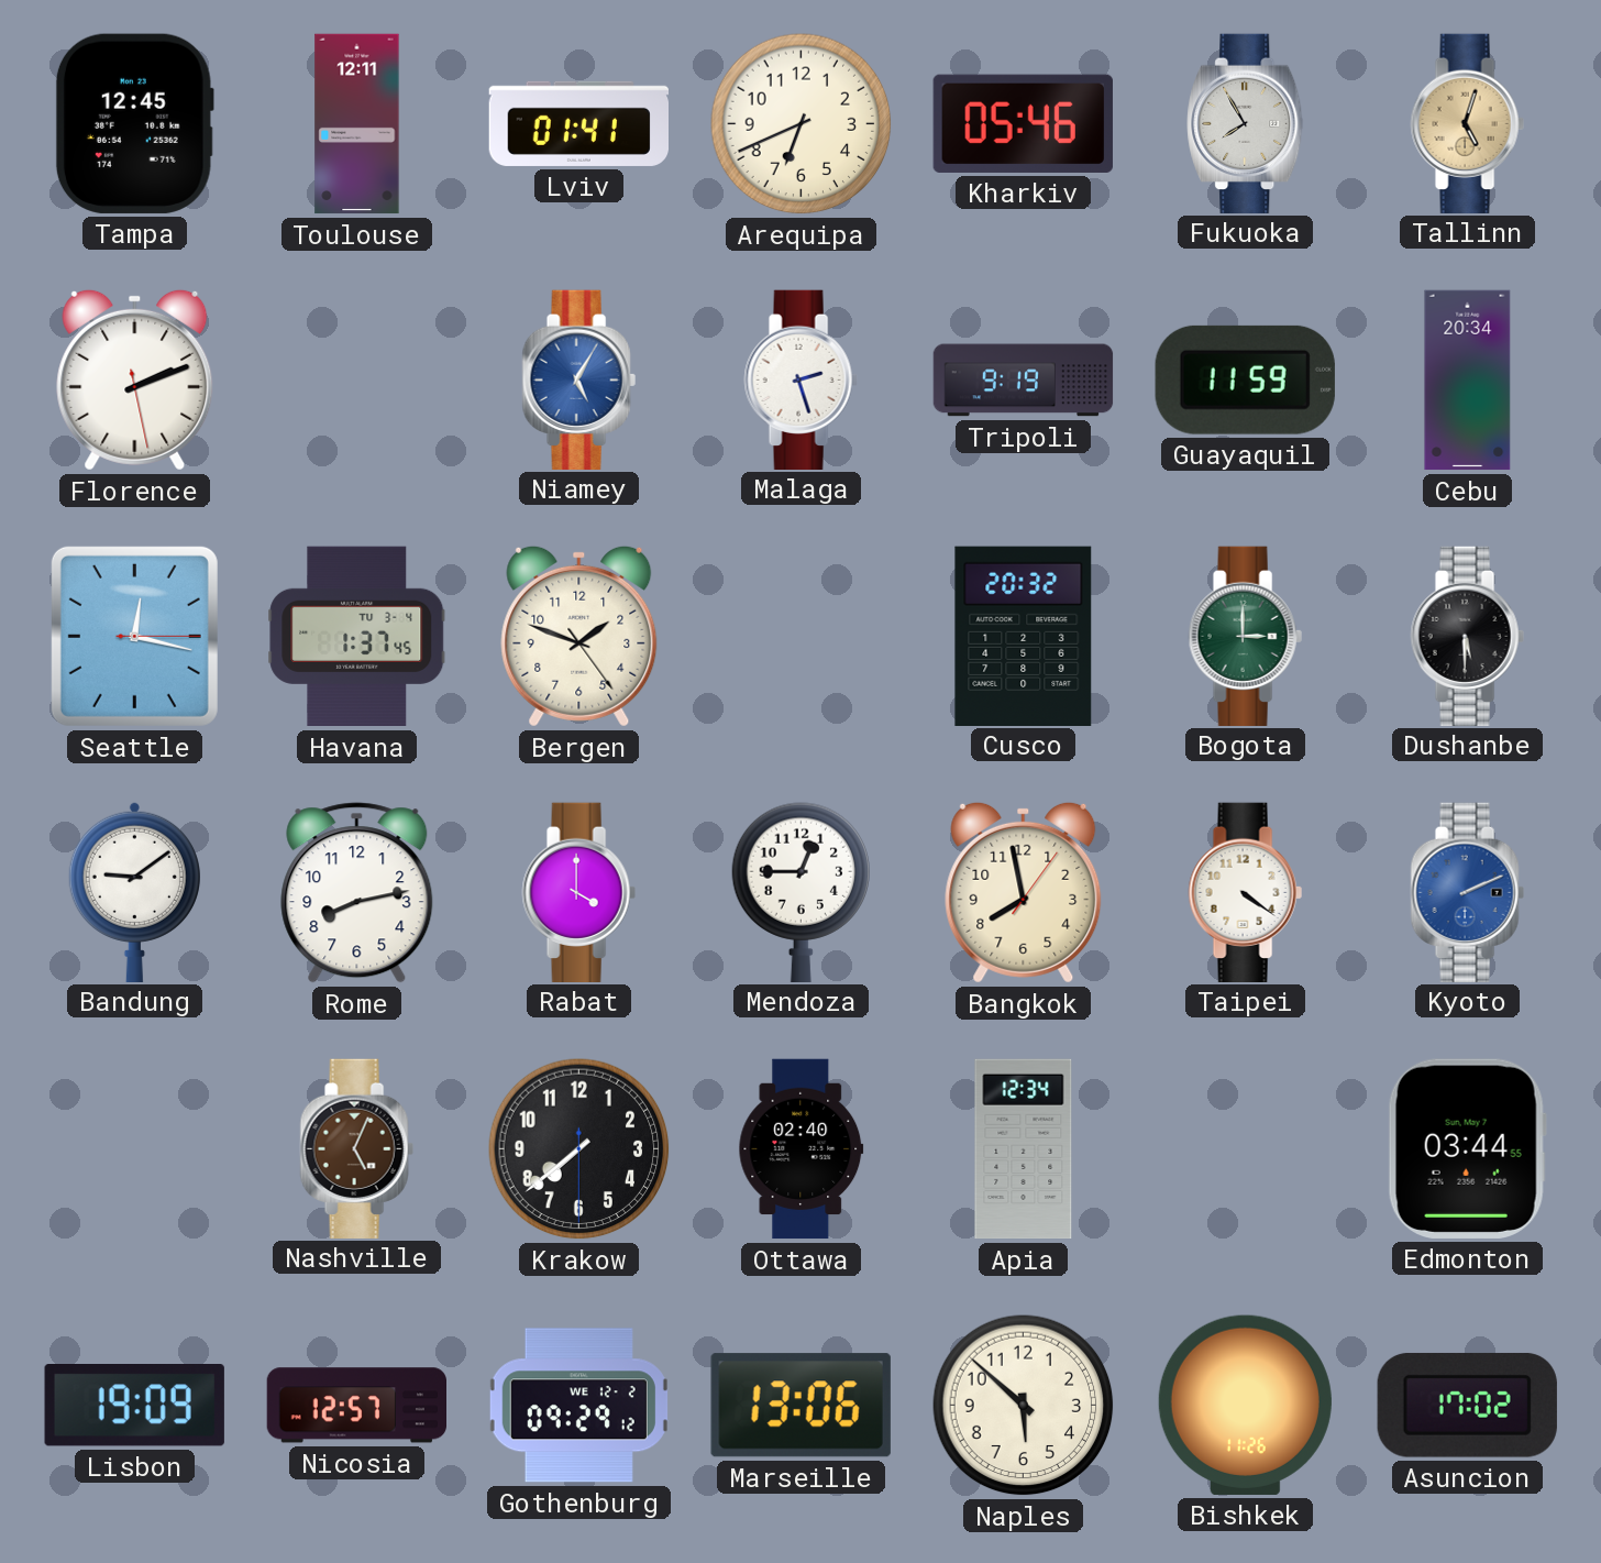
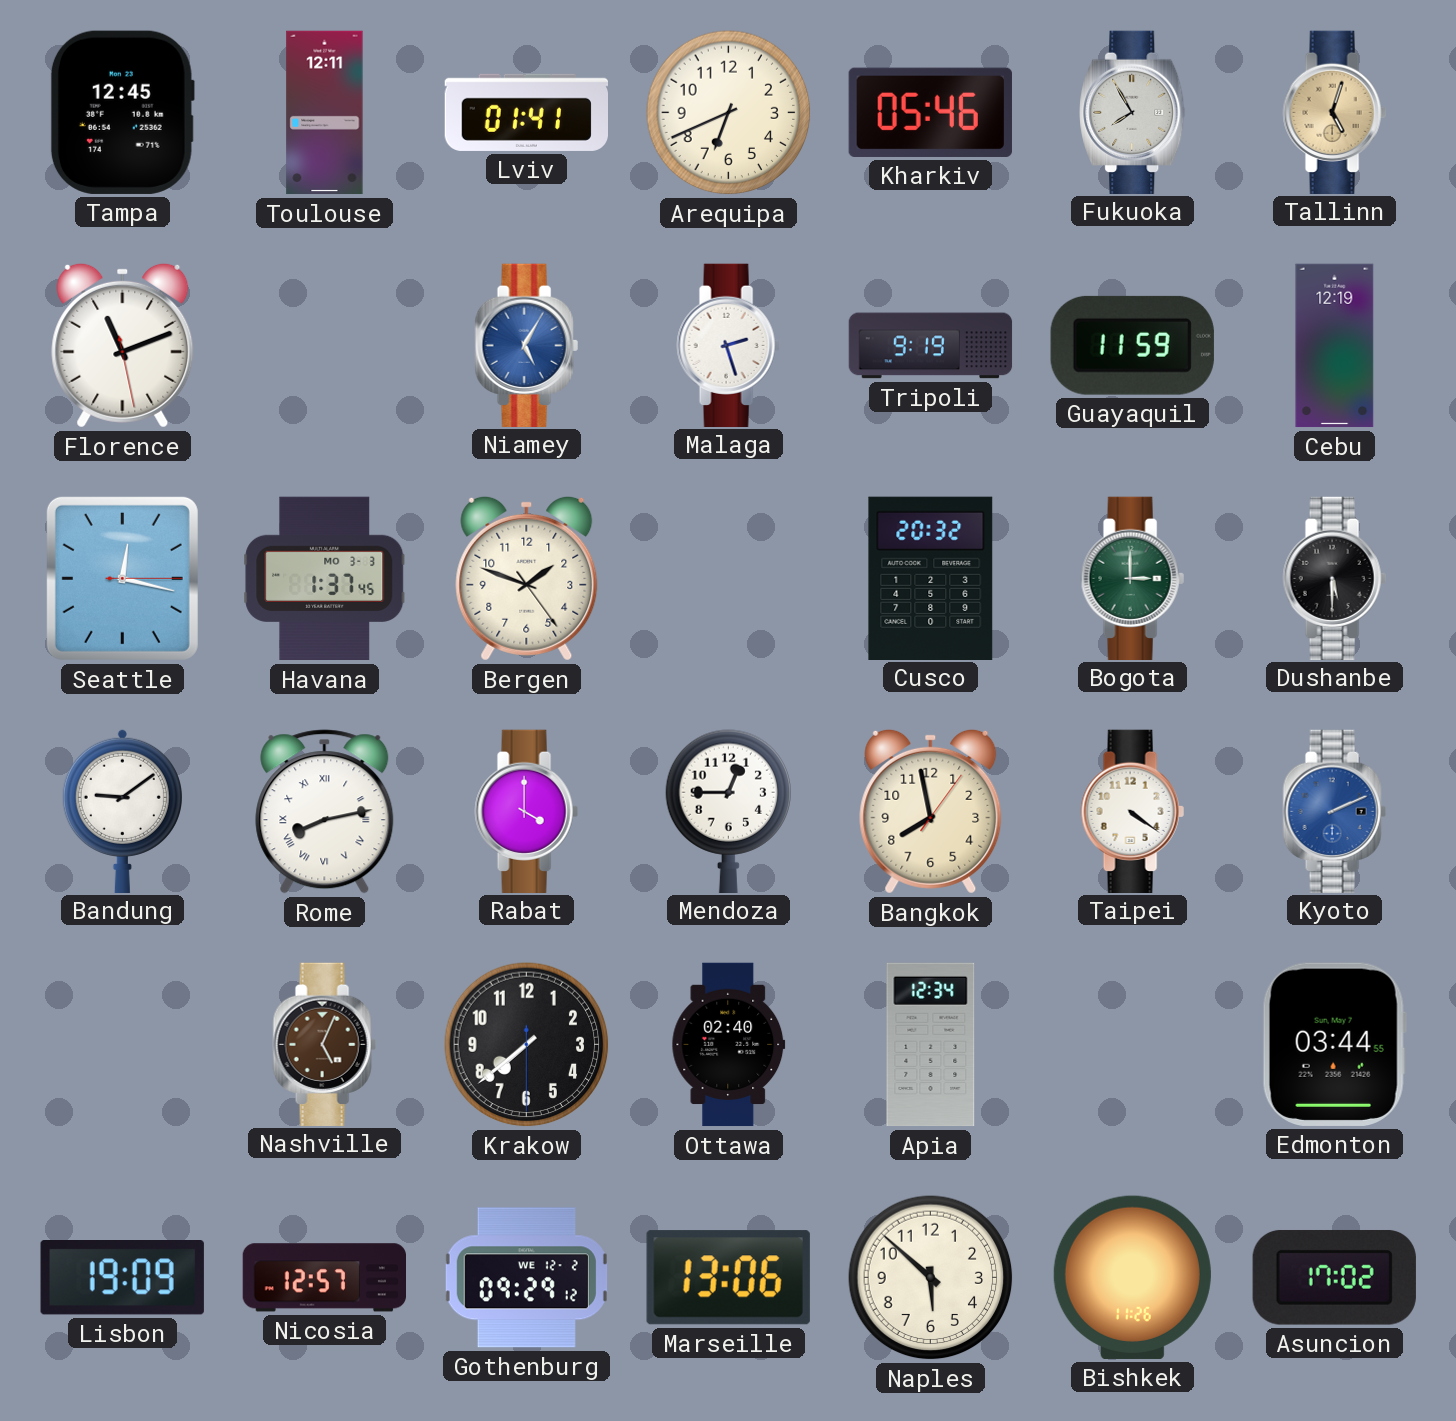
Florence: 2:11 -> 11:11 (123, 345)
Cebu: 20:34 -> 12:19 (1335, 346)
Havana date: TU 3-4 -> MO 3-3 (325, 579)
Rome numerals: Arabic -> Roman (325, 812)
